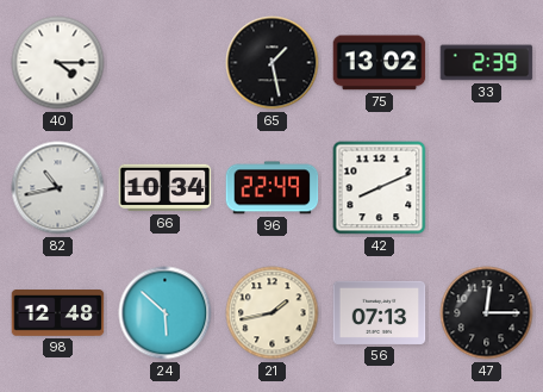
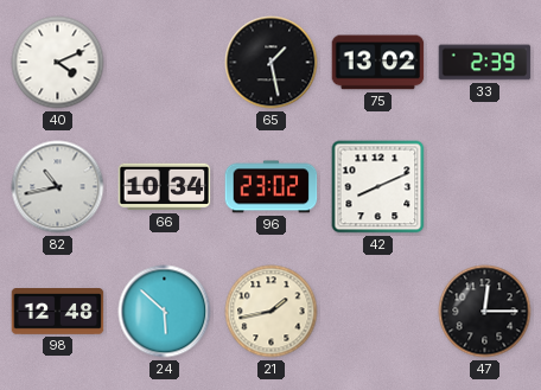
40: 4:15 -> 4:11 (58, 63)
96: 22:49 -> 23:02 (272, 187)
56: 07:13 -> none (380, 312)
